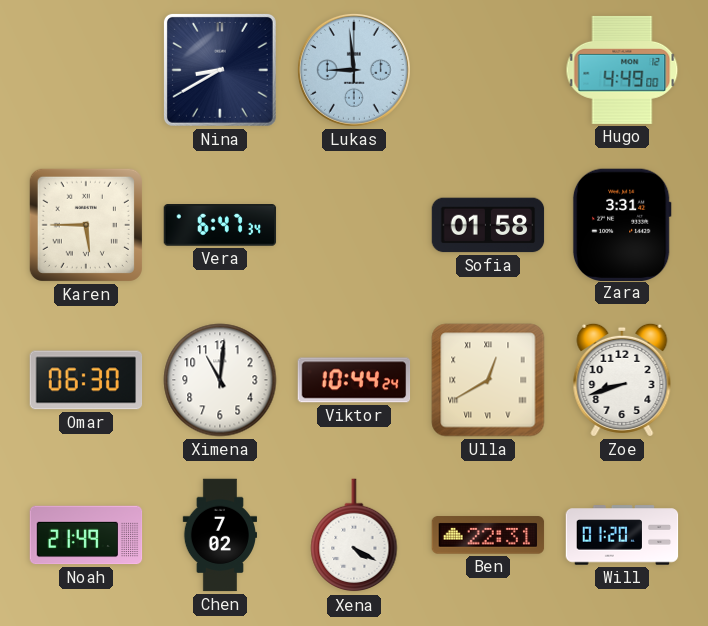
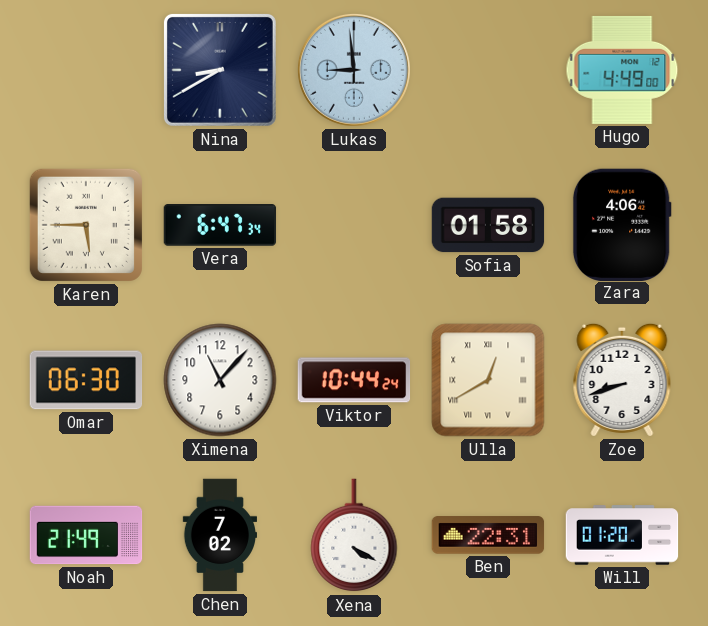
Zara: 3:31 -> 4:06 (622, 224)
Ximena: 11:01 -> 11:07 (220, 380)
